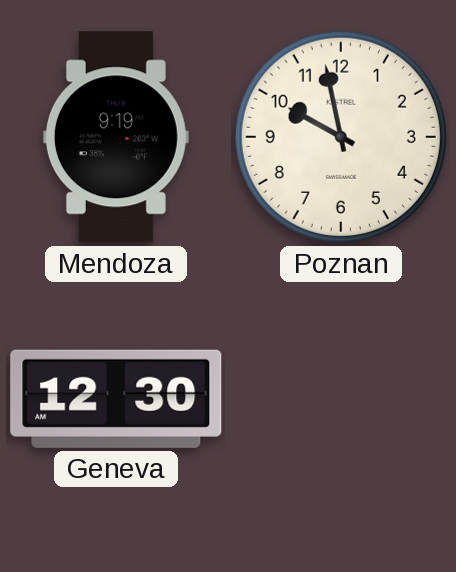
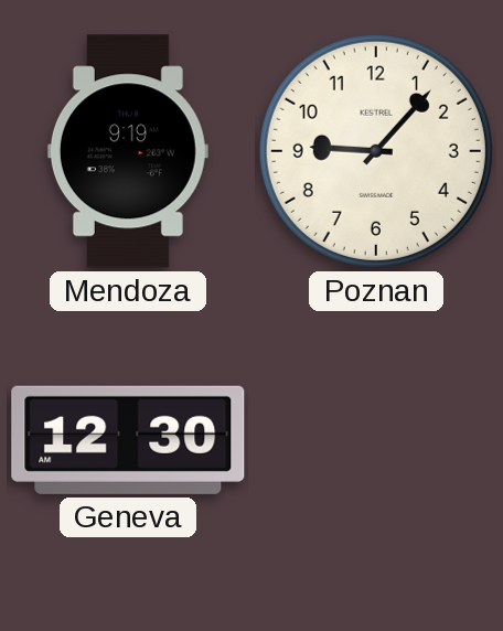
Poznan: 9:58 -> 9:07 (376, 151)
